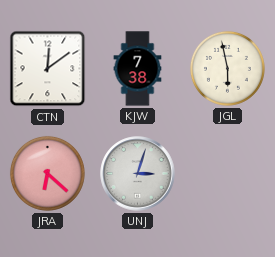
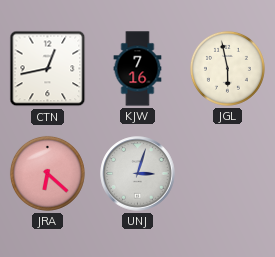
CTN: 12:09 -> 12:43 (48, 69)
KJW: 7:38 -> 7:16 (138, 69)
